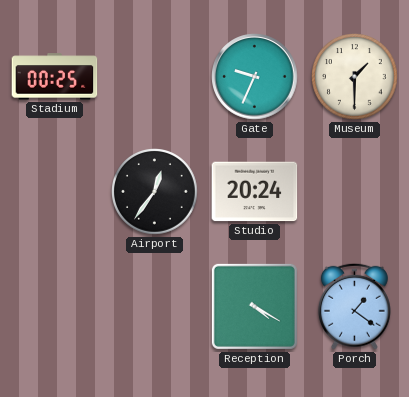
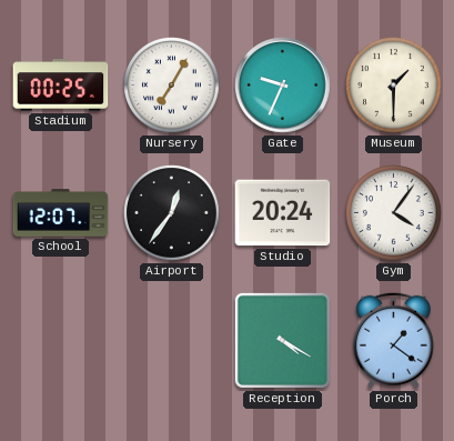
Nursery: none -> 7:05 (172, 86)
School: none -> 12:07 (61, 213)
Gym: none -> 4:06 (394, 213)
